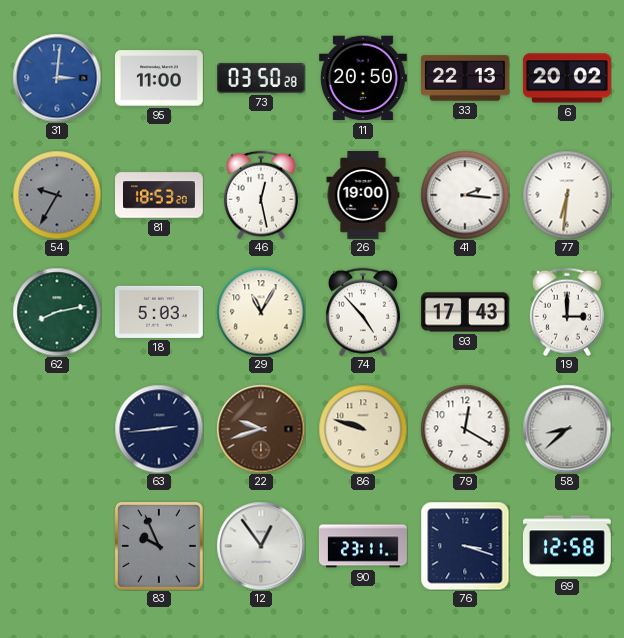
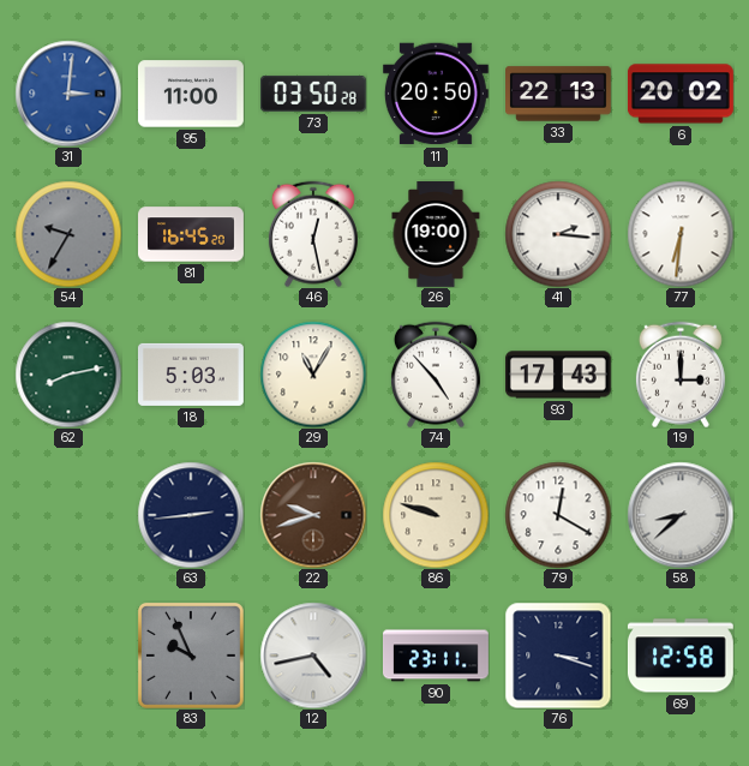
81: 18:53 -> 16:45 (192, 234)
12: 12:54 -> 4:43 (313, 656)
